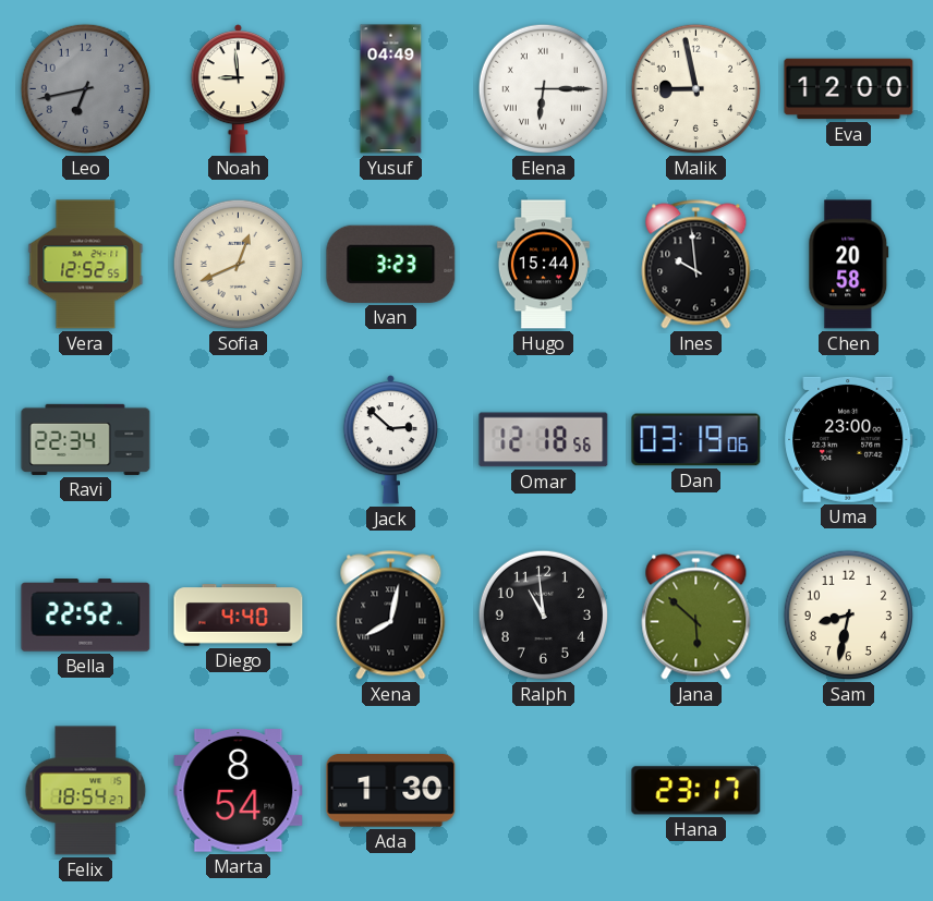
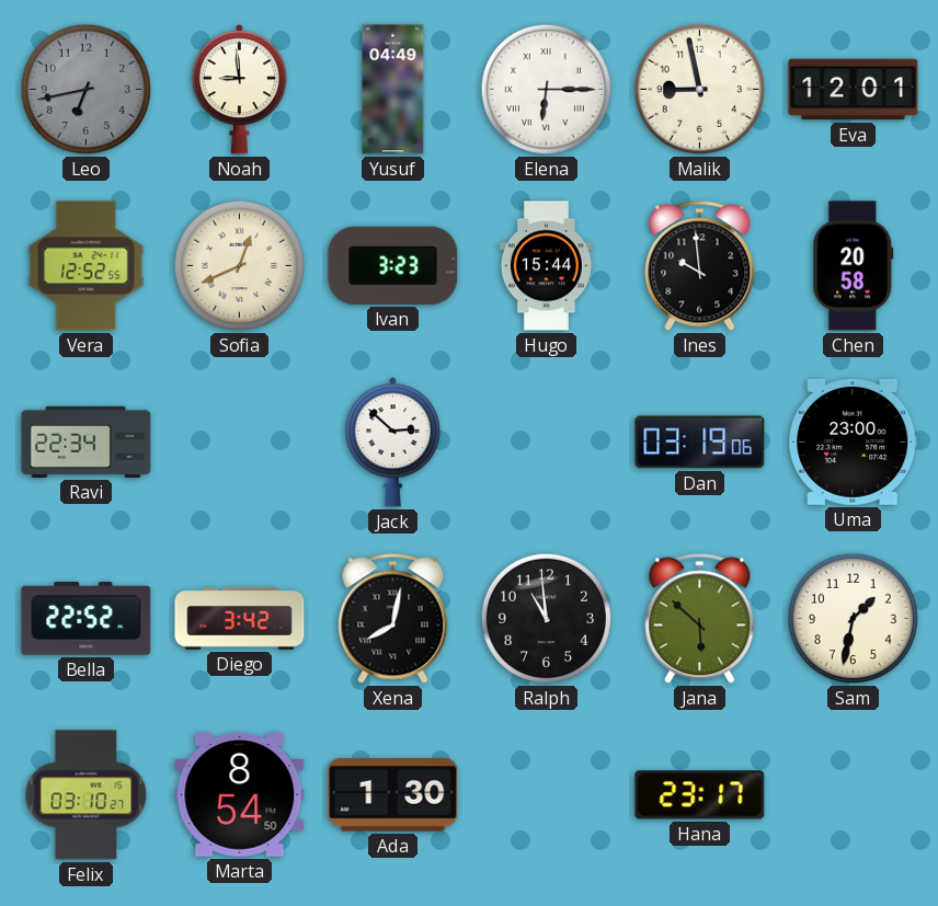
Eva: 12:00 -> 12:01 (854, 90)
Omar: 12:18 -> none (544, 440)
Diego: 4:40 -> 3:42 (240, 619)
Sam: 8:32 -> 1:32 (853, 618)
Felix: 18:54 -> 03:10 (87, 795)
